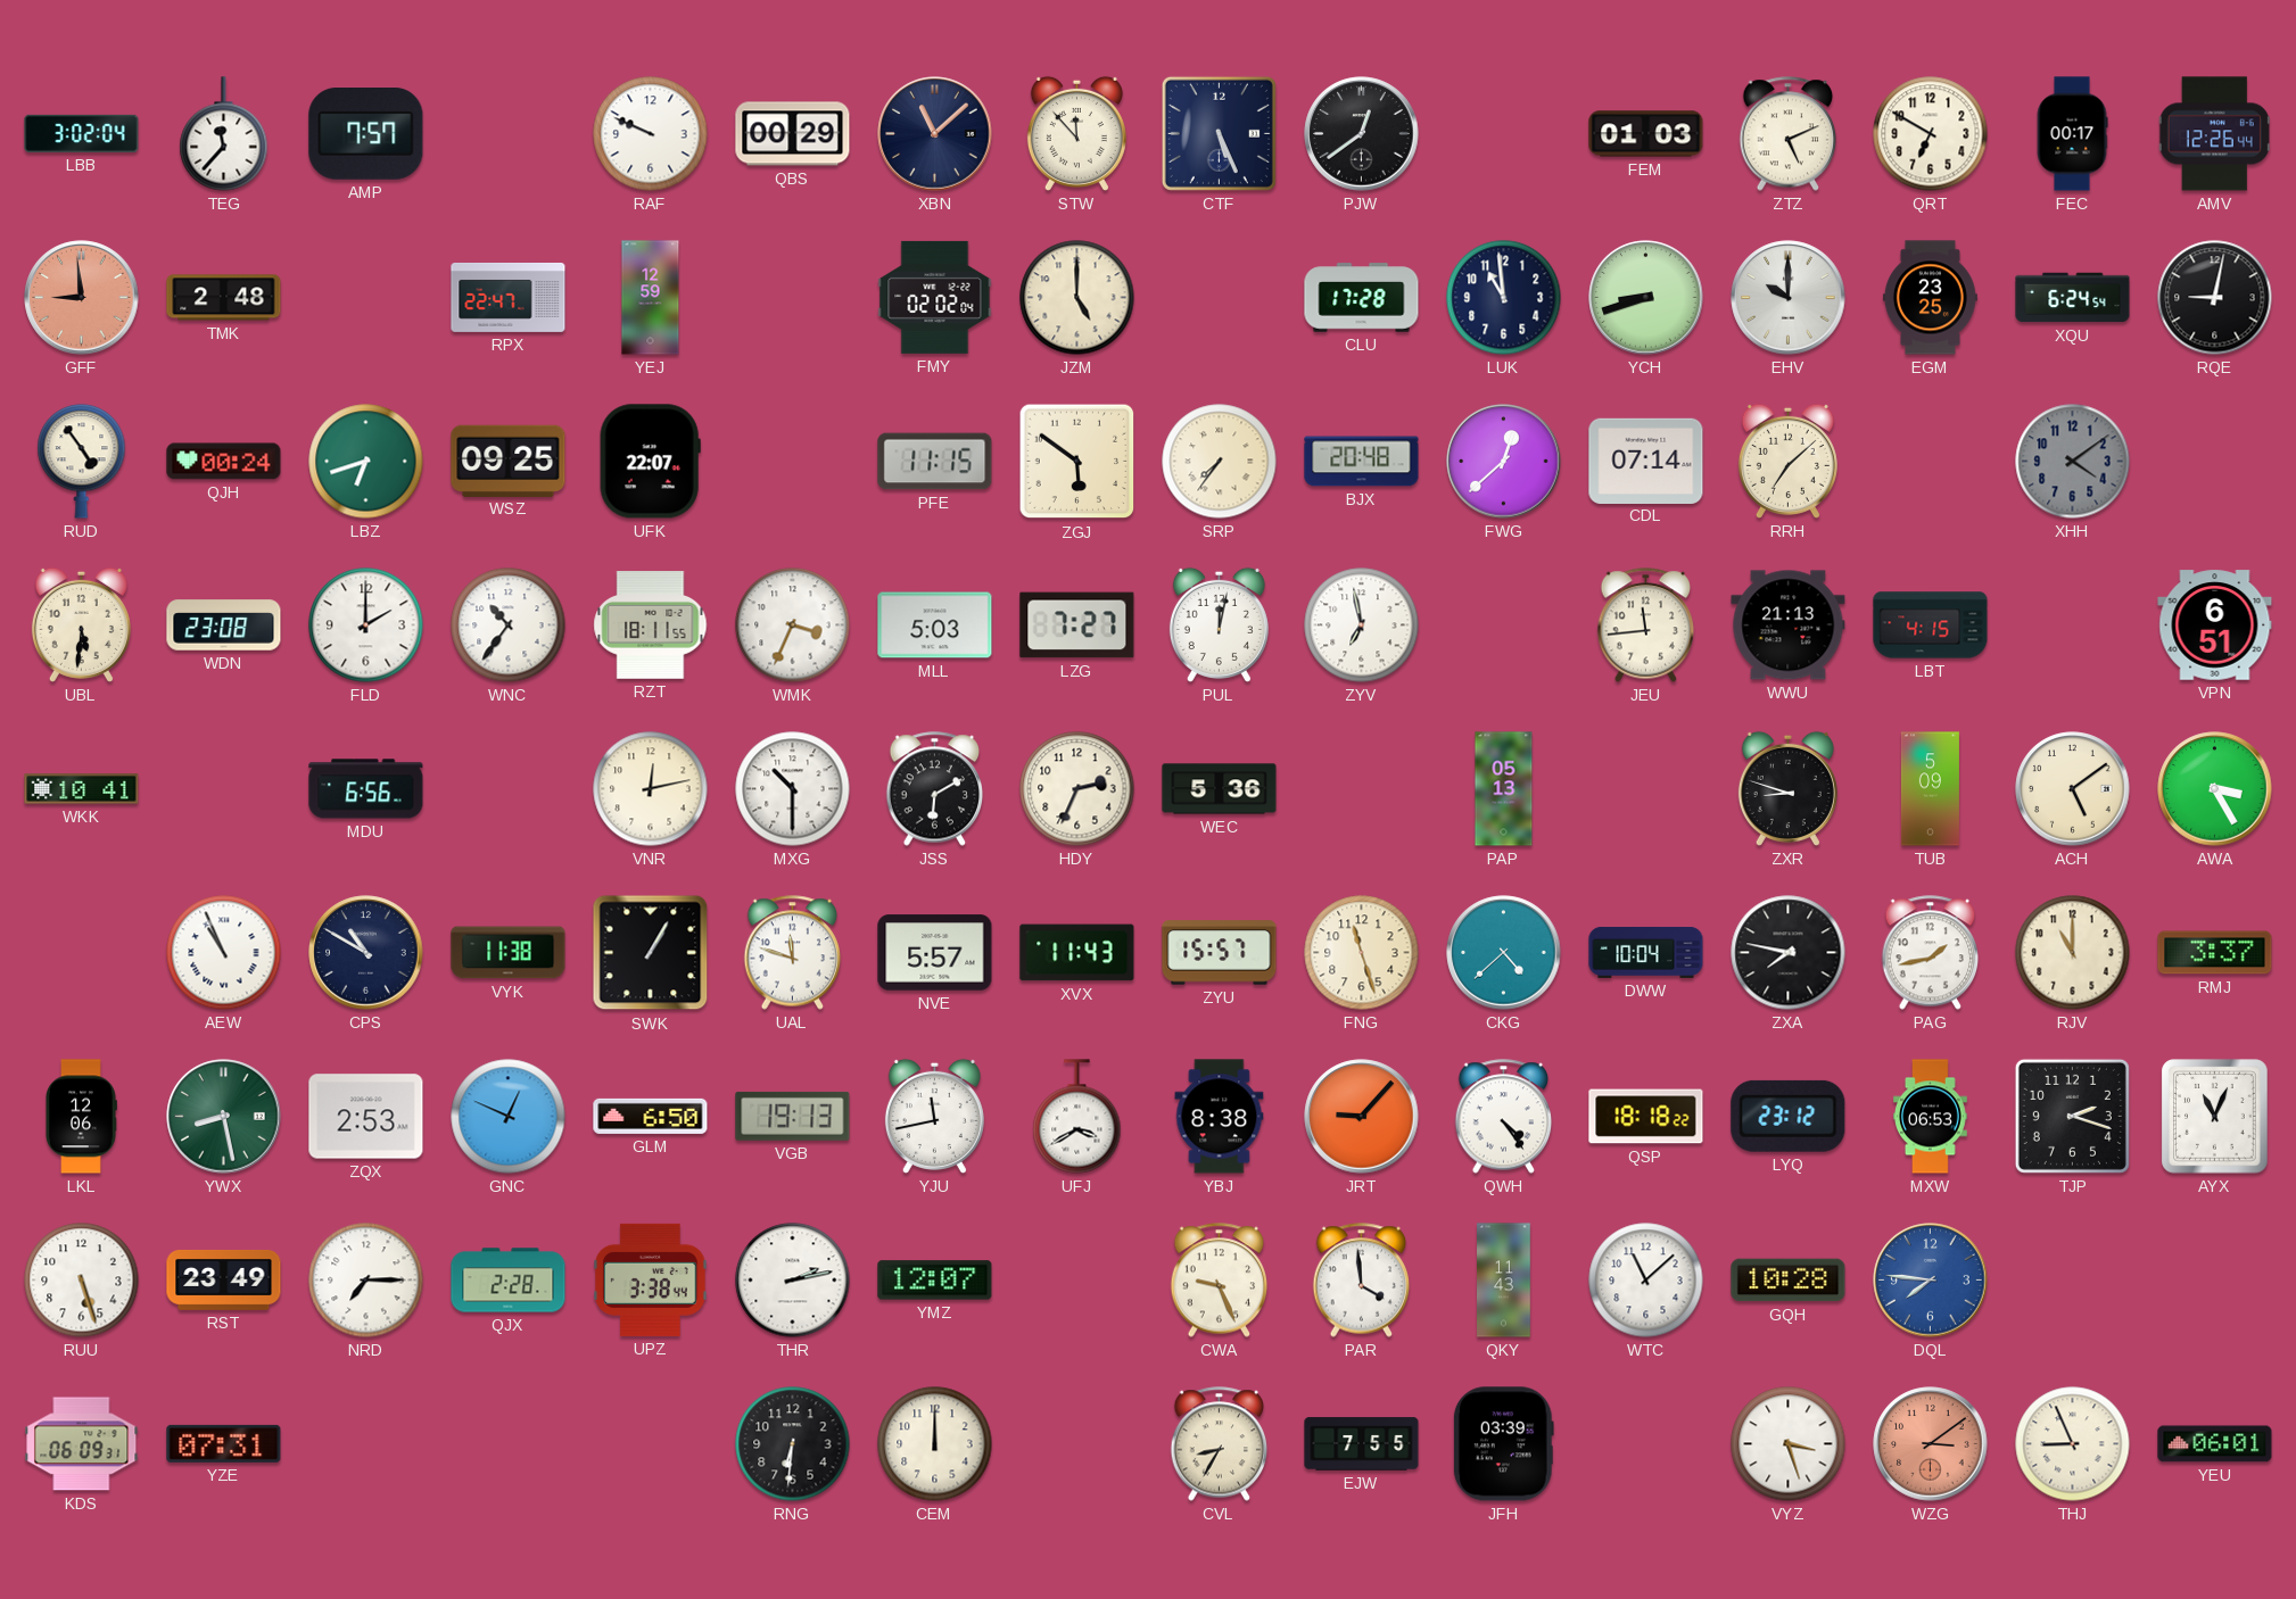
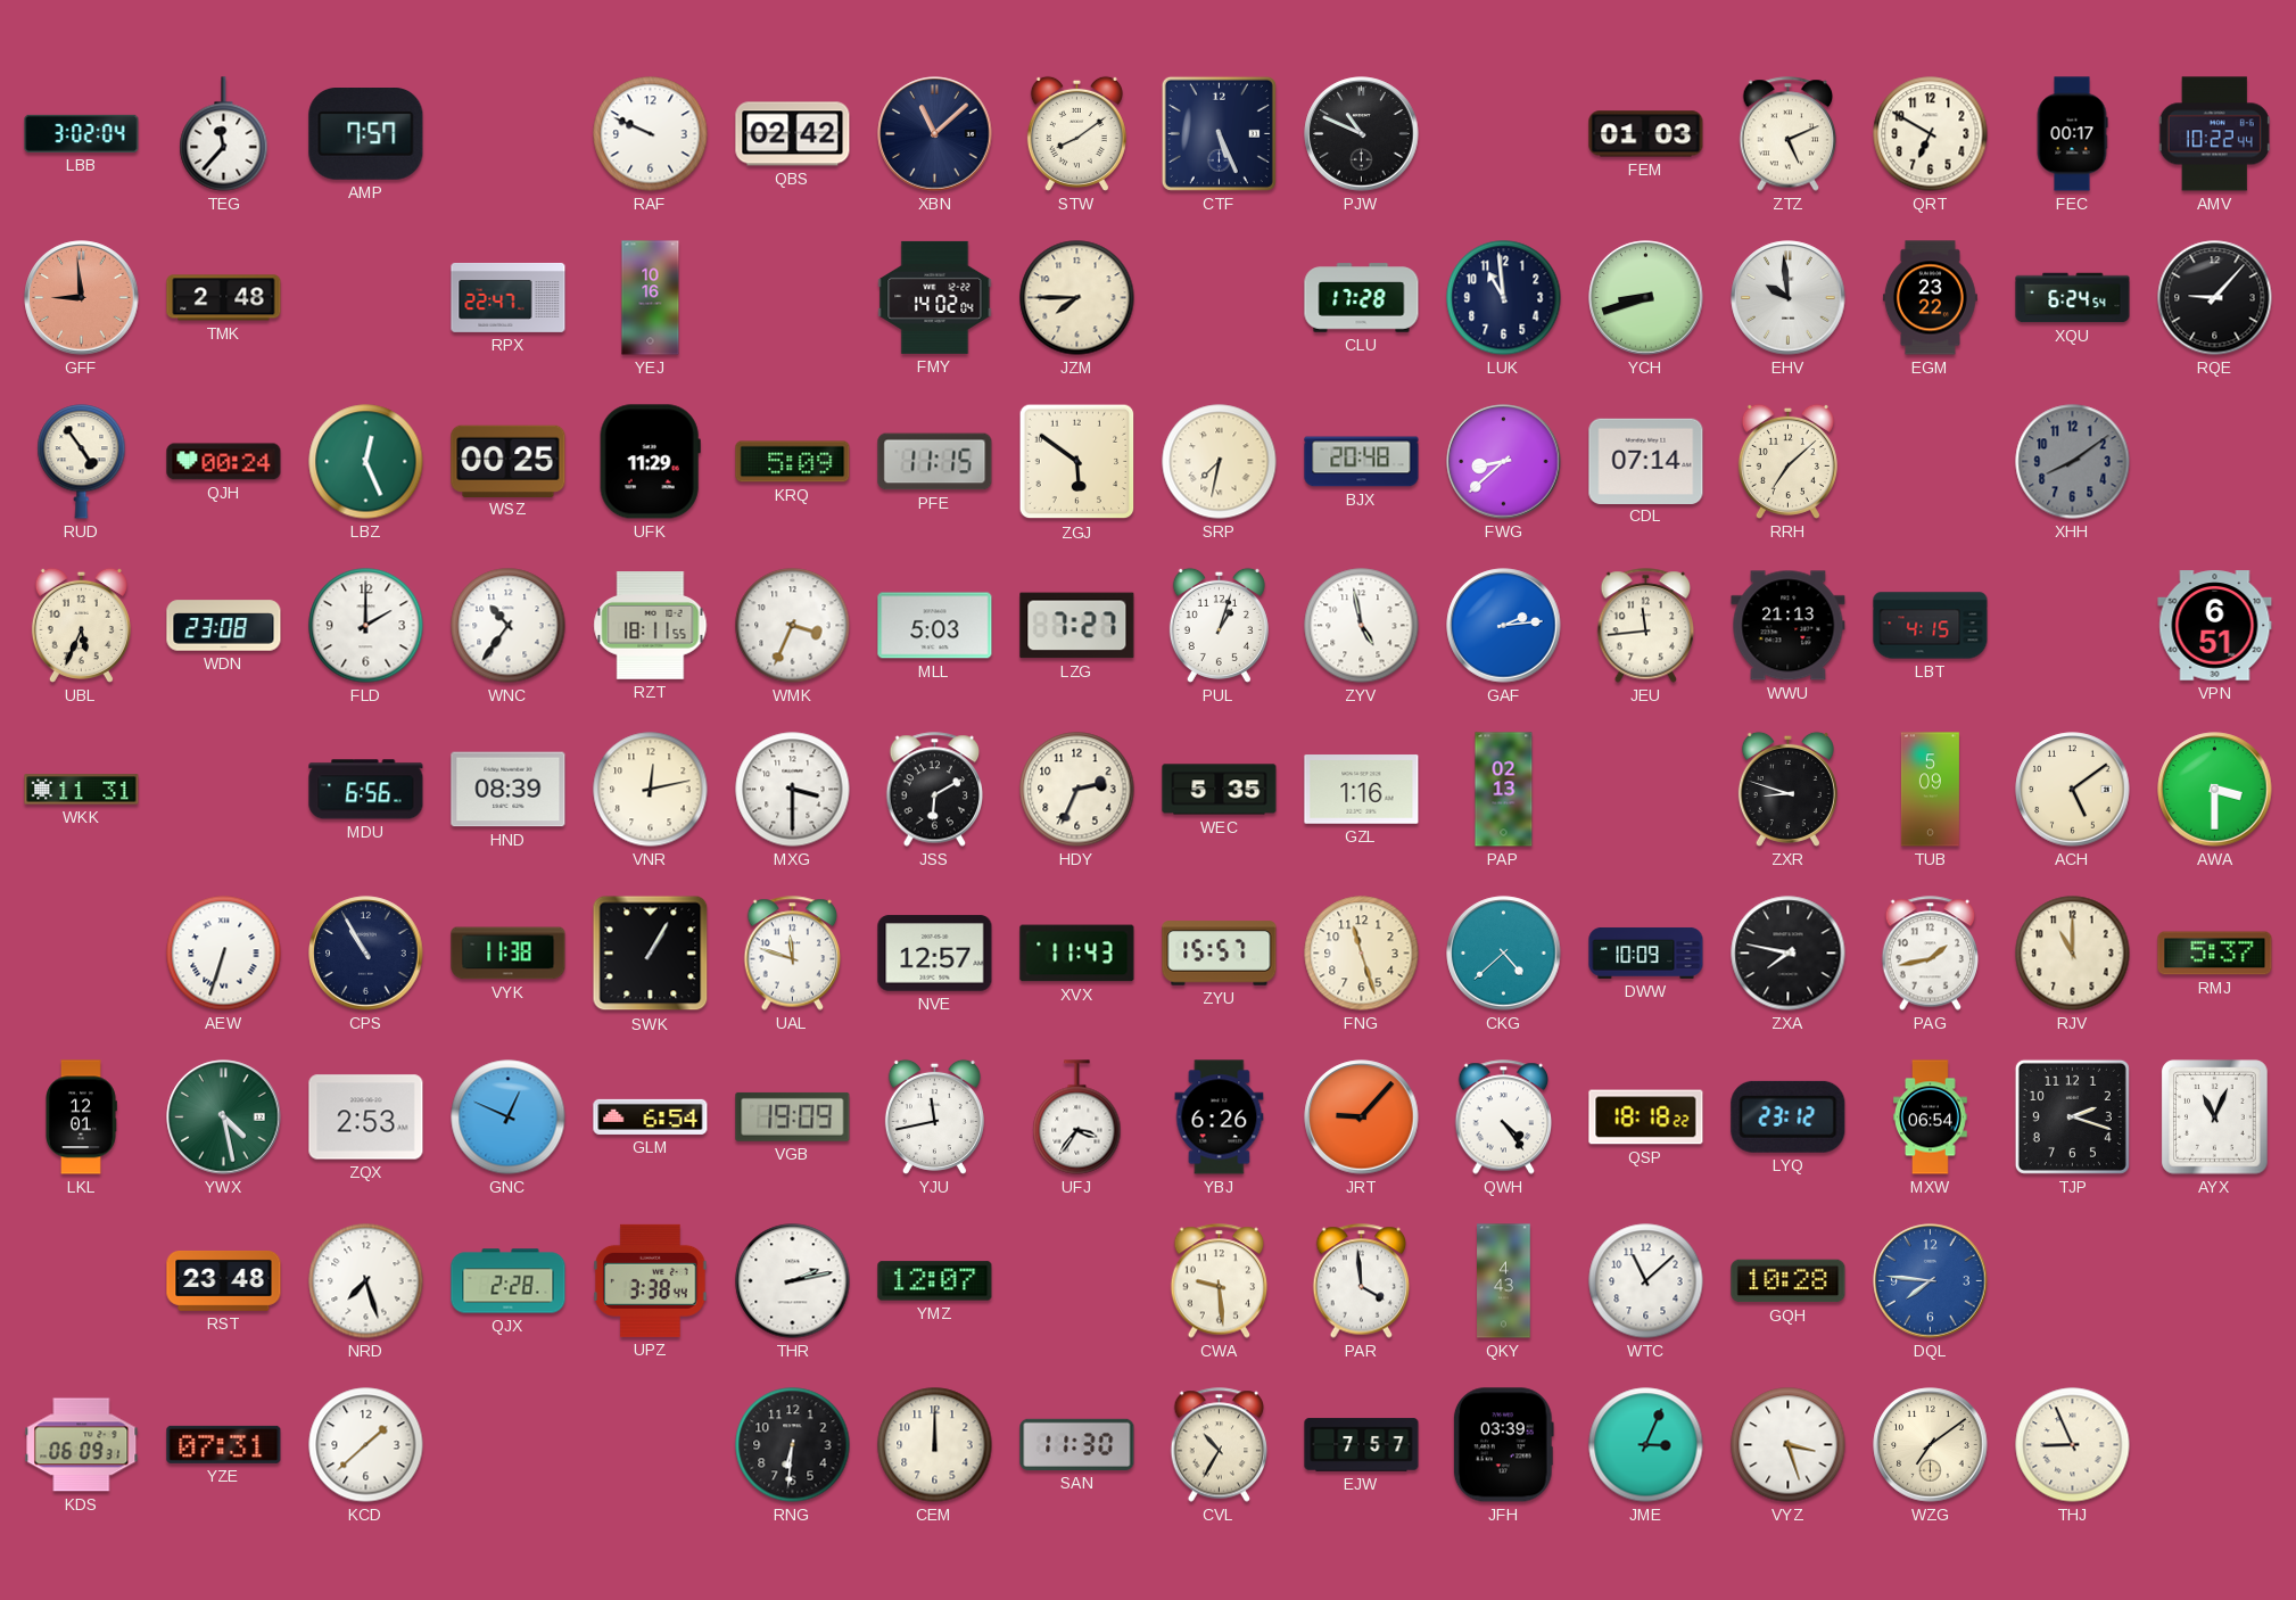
QBS: 00:29 -> 02:42 (793, 134)
STW: 11:53 -> 8:09 (1076, 133)
PJW: 12:39 -> 10:49 (1362, 134)
AMV: 12:26 -> 10:22 (2214, 134)
YEJ: 12:59 -> 10:16 (651, 298)
FMY: 02:02 -> 14:02 (935, 297)
JZM: 5:00 -> 7:45 (1077, 298)
EHV: 10:00 -> 9:59 (1789, 298)
EGM: 23:25 -> 23:22 (1930, 298)
RQE: 9:02 -> 9:07 (2215, 298)
LBZ: 6:42 -> 12:26 (366, 462)
WSZ: 09:25 -> 00:25 (509, 461)
UFK: 22:07 -> 11:29 (650, 462)
KRQ: none -> 5:09 (793, 462)
SRP: 7:36 -> 7:32 (1220, 462)
FWG: 12:38 -> 8:38 (1504, 462)
XHH: 4:09 -> 8:09 (2073, 462)
UBL: 5:31 -> 5:34 (81, 625)
PUL: 12:02 -> 1:03 (1219, 625)
ZYV: 6:58 -> 4:58 (1362, 626)
GAF: none -> 2:14 (1504, 626)
WKK: 10:41 -> 11:31 (82, 790)
HND: none -> 08:39 (509, 790)
MXG: 10:30 -> 3:30 (793, 790)
WEC: 5:36 -> 5:35 (1220, 790)
GZL: none -> 1:16 (1362, 790)
PAP: 05:13 -> 02:13 (1504, 790)
AWA: 3:25 -> 3:30 (2215, 790)
AEW: 10:56 -> 6:33 (224, 954)
CPS: 10:50 -> 10:55 (366, 954)
NVE: 5:57 -> 12:57 (935, 954)
DWW: 10:04 -> 10:09 (1646, 952)
RMJ: 3:37 -> 5:37 (2215, 954)
LKL: 12:06 -> 12:01 (82, 1117)
YWX: 8:28 -> 4:28 (224, 1117)
GLM: 6:50 -> 6:54 (651, 1116)
VGB: 19:13 -> 19:09 (793, 1116)
UFJ: 3:40 -> 3:36 (1077, 1117)
YBJ: 8:38 -> 6:26 (1220, 1117)
MXW: 06:53 -> 06:54 (1931, 1117)
RUU: 5:27 -> none (82, 1281)
RST: 23:49 -> 23:48 (224, 1280)
NRD: 7:15 -> 7:27 (366, 1281)
CWA: 9:26 -> 9:29 (1220, 1281)
QKY: 11:43 -> 4:43 (1504, 1281)
KCD: none -> 1:38 (366, 1445)
SAN: none -> 11:30 (1077, 1444)
CVL: 8:35 -> 10:35 (1220, 1445)
EJW: 7:55 -> 7:57 (1362, 1445)
JME: none -> 3:04 (1646, 1445)
WZG: 3:09 -> 7:09 (1931, 1445)
WZG dial: salmon -> cream (1931, 1445)
YEU: 06:01 -> none (2215, 1444)
